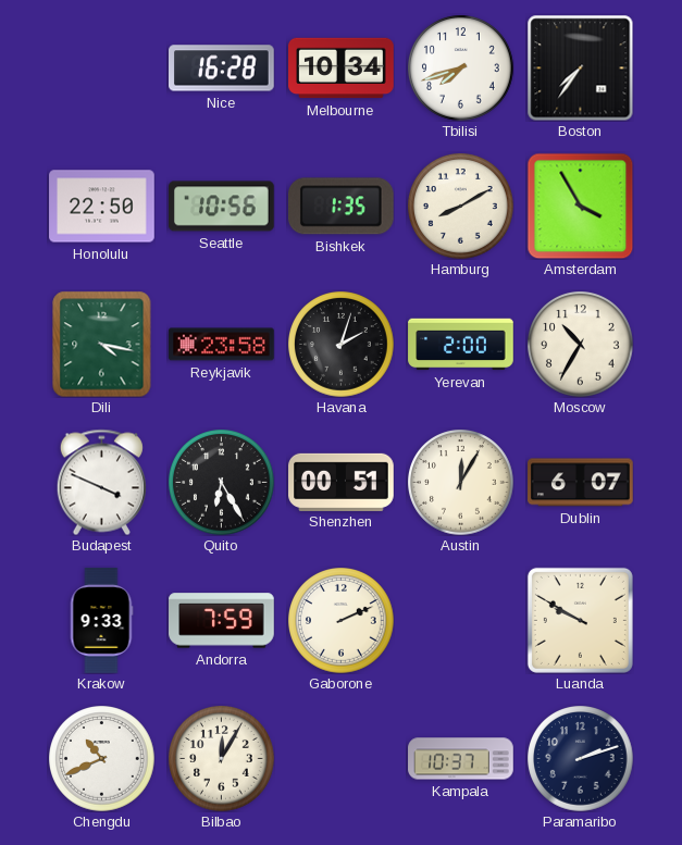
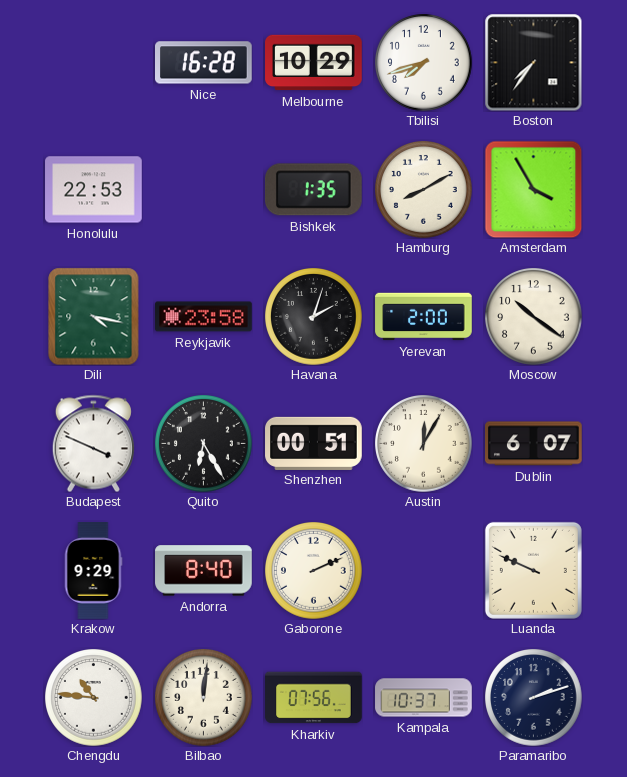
Melbourne: 10:34 -> 10:29 (314, 63)
Honolulu: 22:50 -> 22:53 (94, 190)
Seattle: 10:56 -> none (222, 207)
Moscow: 10:35 -> 10:21 (534, 317)
Krakow: 9:33 -> 9:29 (93, 571)
Andorra: 7:59 -> 8:40 (204, 571)
Luanda: 9:50 -> 9:49 (533, 570)
Chengdu: 10:41 -> 10:46 (94, 698)
Bilbao: 12:05 -> 12:01 (204, 698)
Kharkiv: none -> 07:56 (314, 698)
